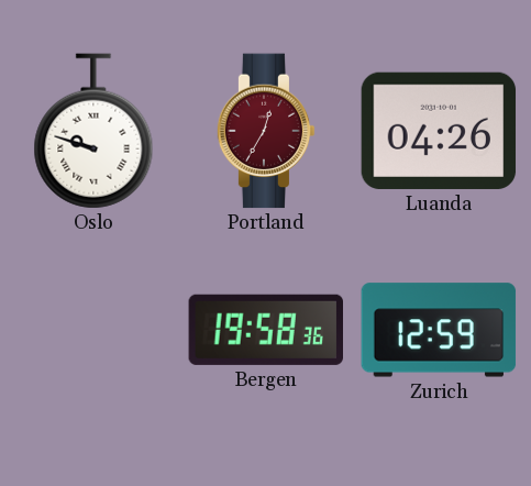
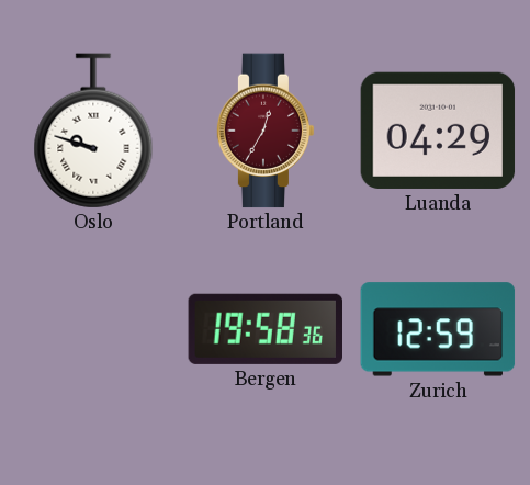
Luanda: 04:26 -> 04:29 (438, 131)
